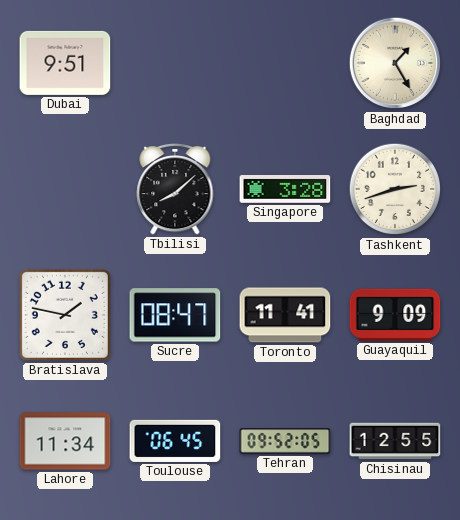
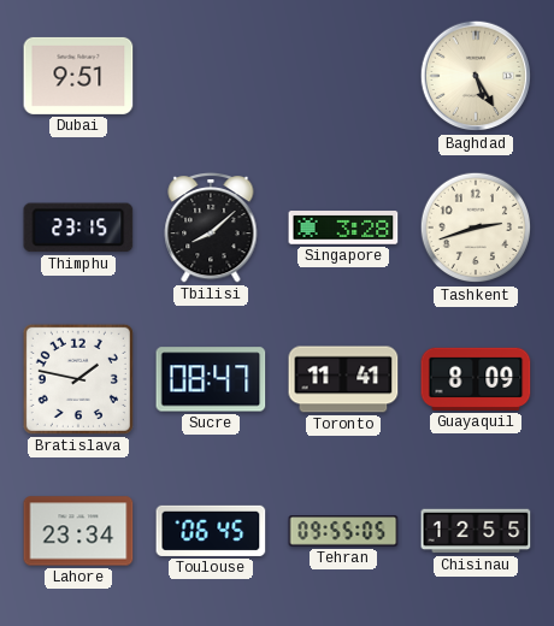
Baghdad: 1:25 -> 5:25 (476, 76)
Thimphu: none -> 23:15 (78, 228)
Guayaquil: 9:09 -> 8:09 (476, 379)
Lahore: 11:34 -> 23:34 (78, 531)
Tehran: 09:52 -> 09:55 (343, 531)
